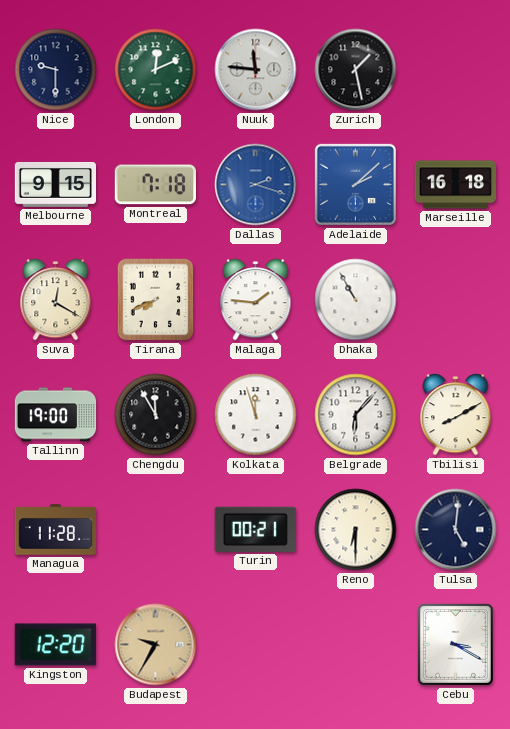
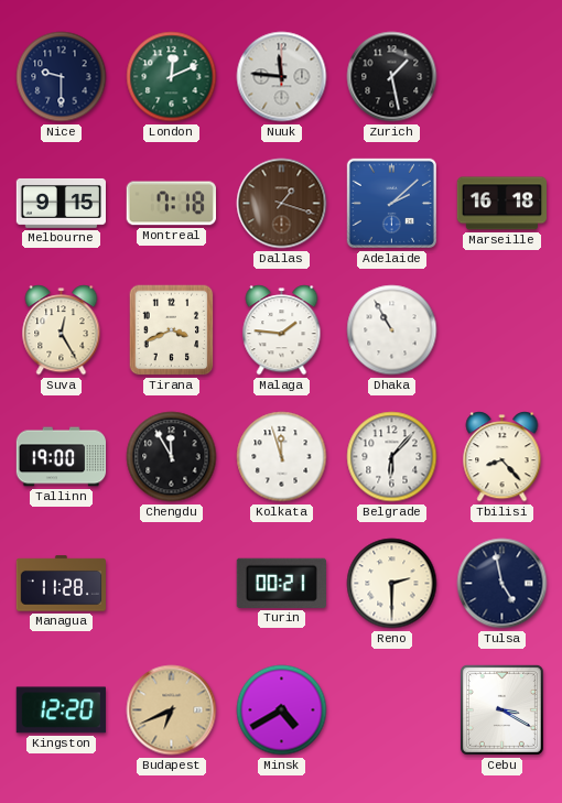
Dallas: 2:18 -> 1:18 (282, 204)
Dallas dial: blue -> brown (282, 204)
Suva: 12:20 -> 12:25 (62, 330)
Tirana: 7:41 -> 3:41 (172, 330)
Tbilisi: 8:10 -> 8:23 (502, 457)
Reno: 6:30 -> 2:30 (392, 584)
Tulsa: 5:01 -> 4:58 (502, 584)
Budapest: 9:35 -> 6:41 (172, 710)
Minsk: none -> 4:40 (282, 710)
